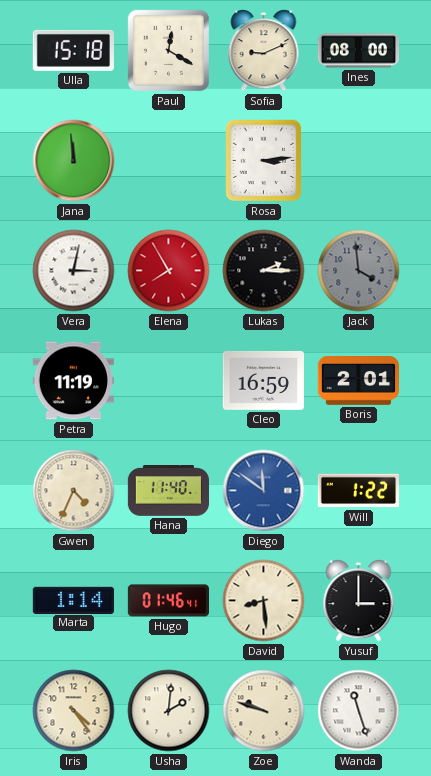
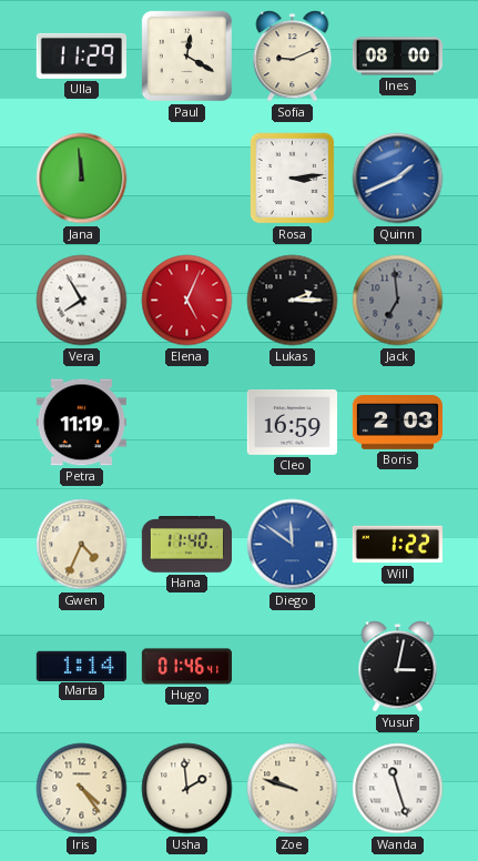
Ulla: 15:18 -> 11:29 (81, 55)
Quinn: none -> 1:41 (398, 179)
Vera: 3:02 -> 7:55 (82, 301)
Elena: 7:55 -> 5:04 (187, 301)
Jack: 3:59 -> 6:59 (398, 301)
Boris: 2:01 -> 2:03 (397, 423)
David: 8:29 -> none (264, 601)
Yusuf: 3:00 -> 3:02 (398, 667)
Usha: 2:01 -> 1:59 (187, 789)
